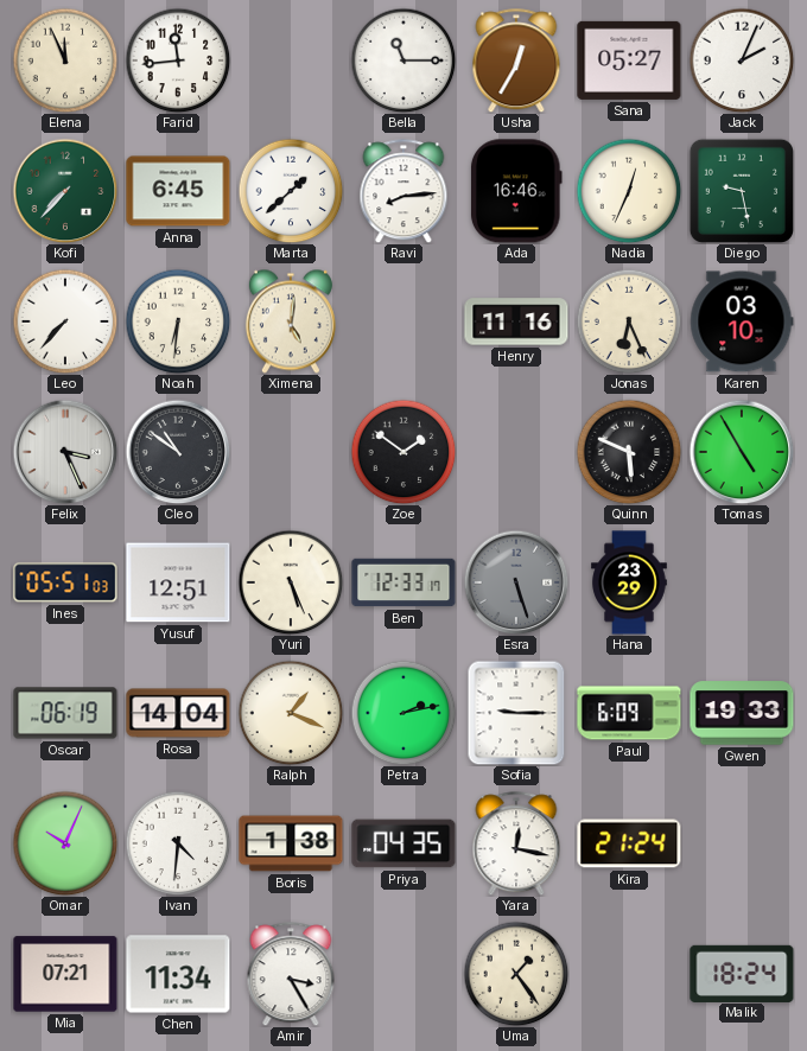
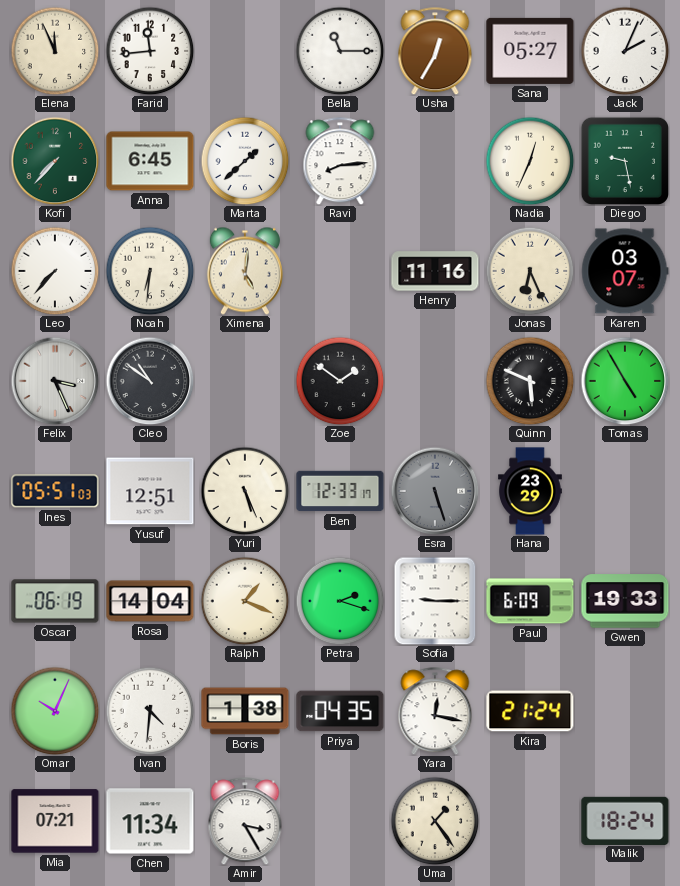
Ada: 16:46 -> none (516, 191)
Karen: 03:10 -> 03:07 (625, 271)
Petra: 2:13 -> 2:18 (340, 601)
